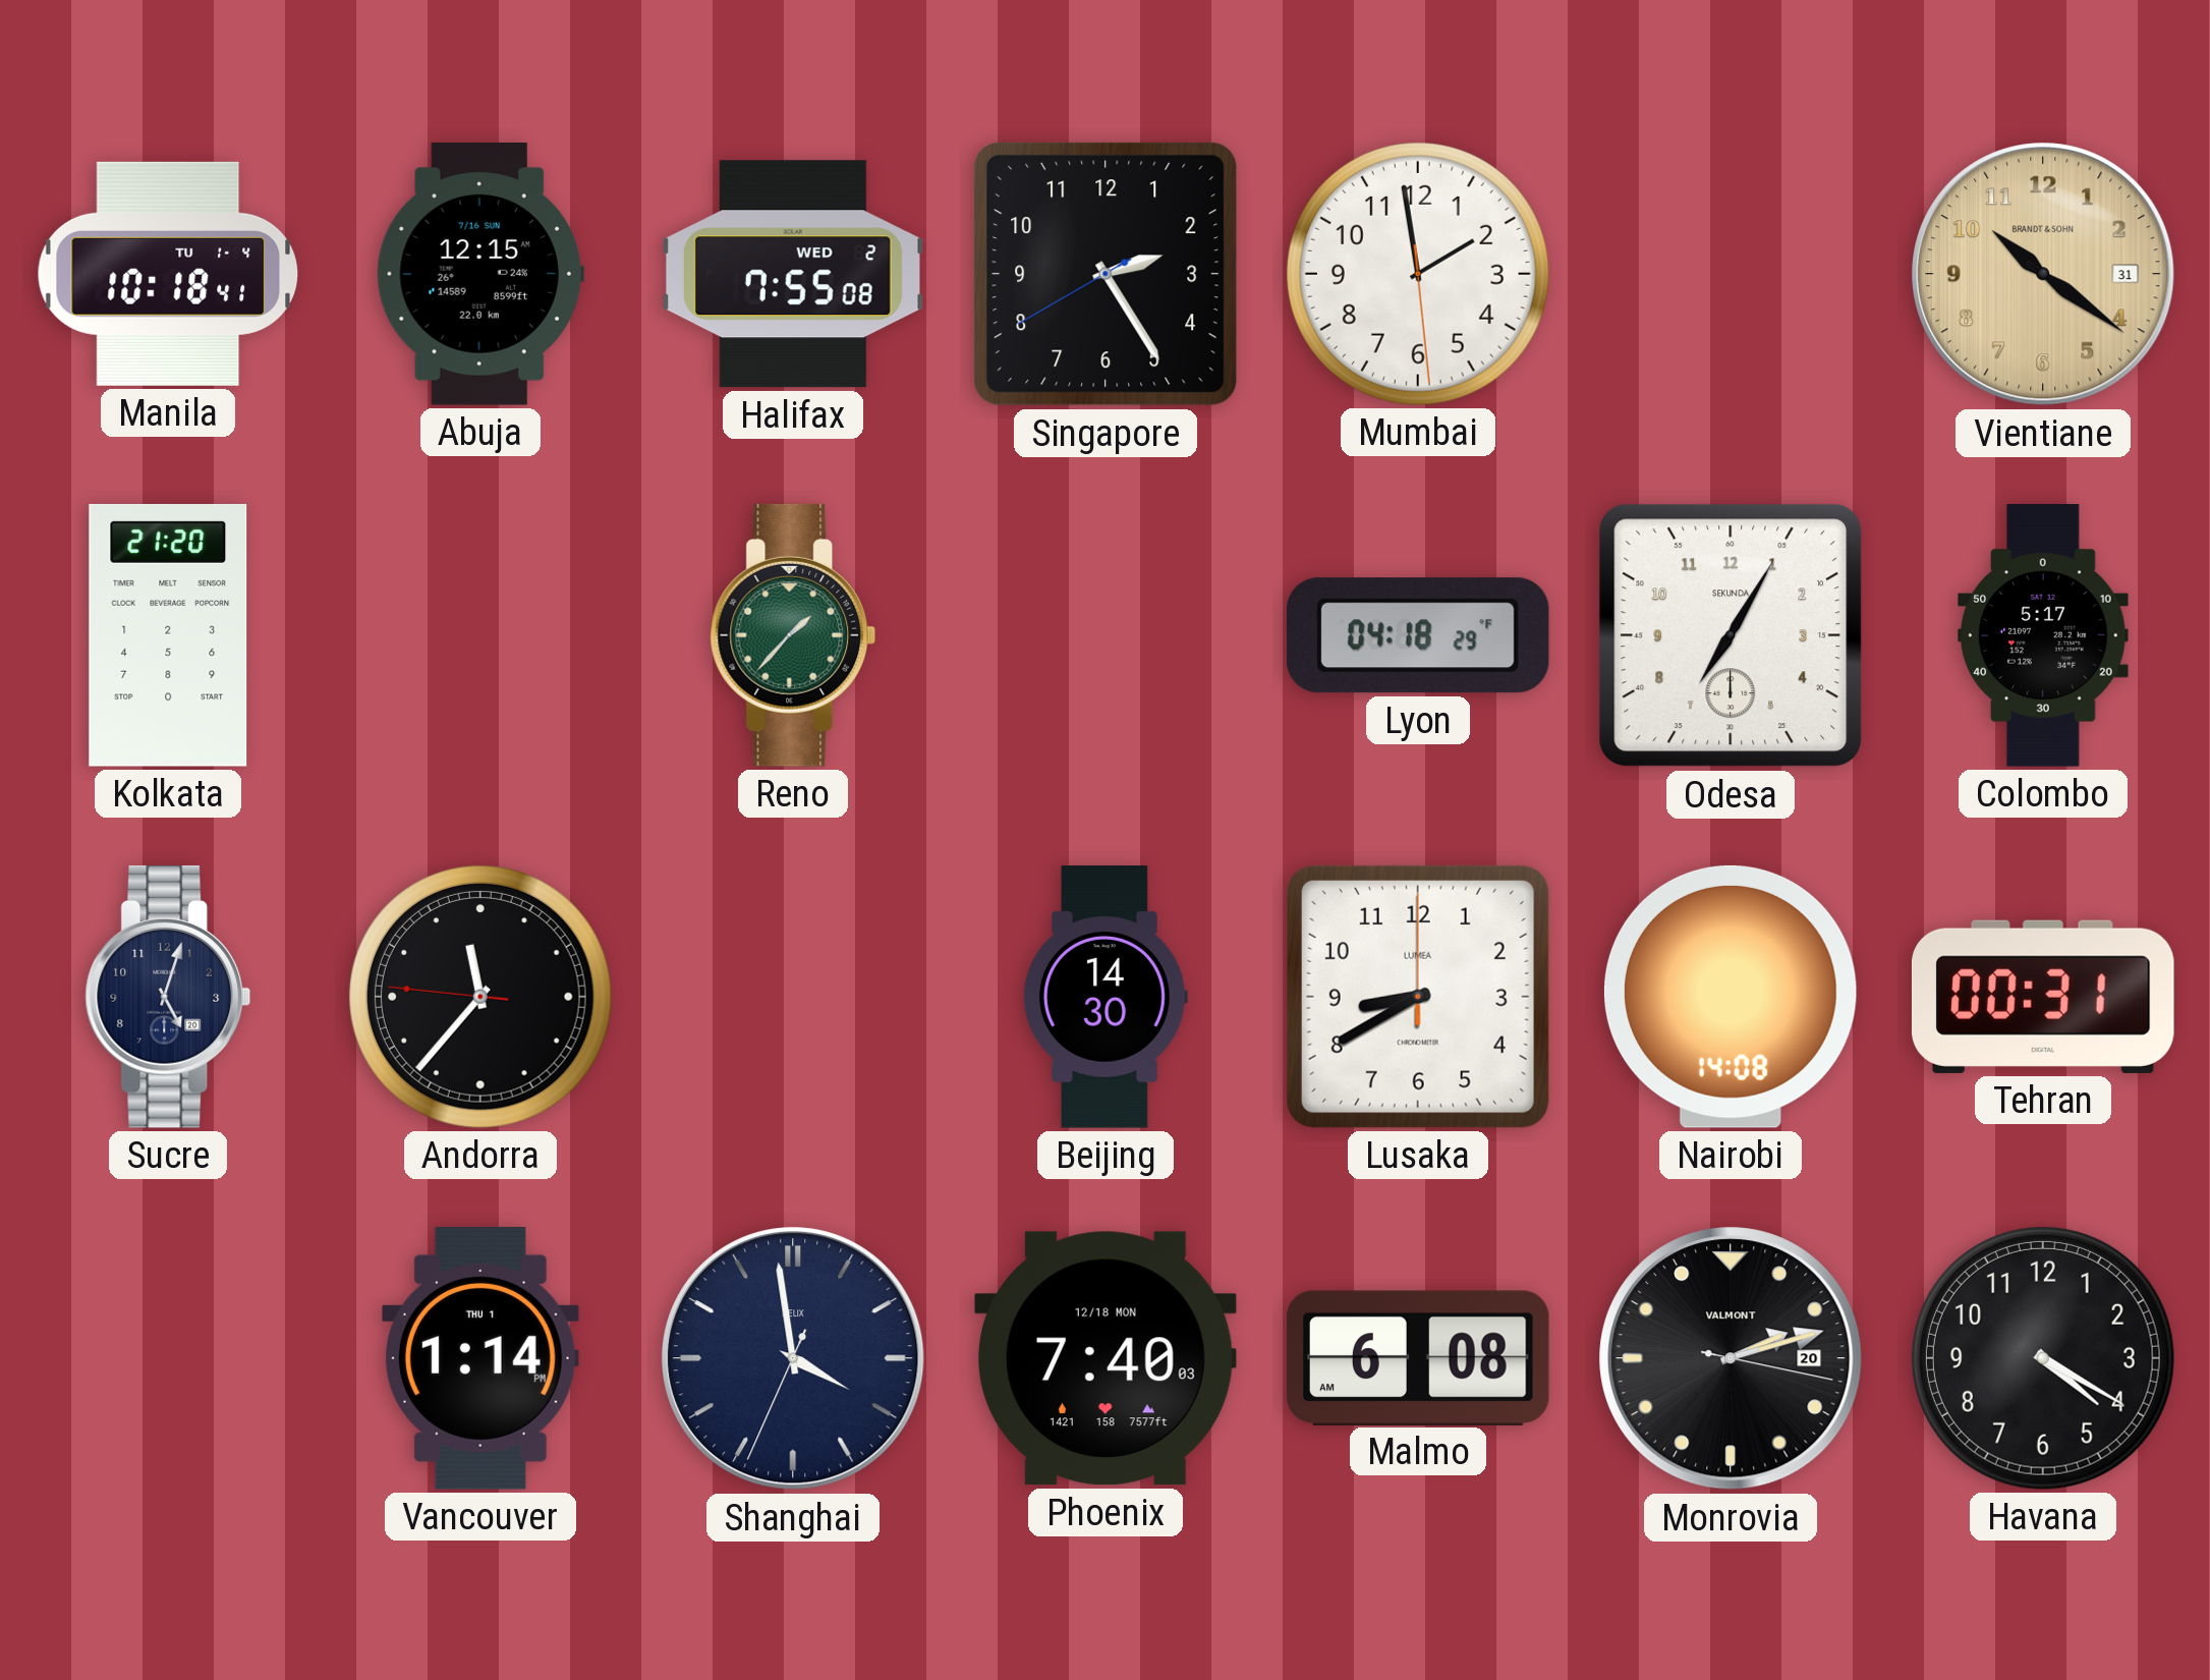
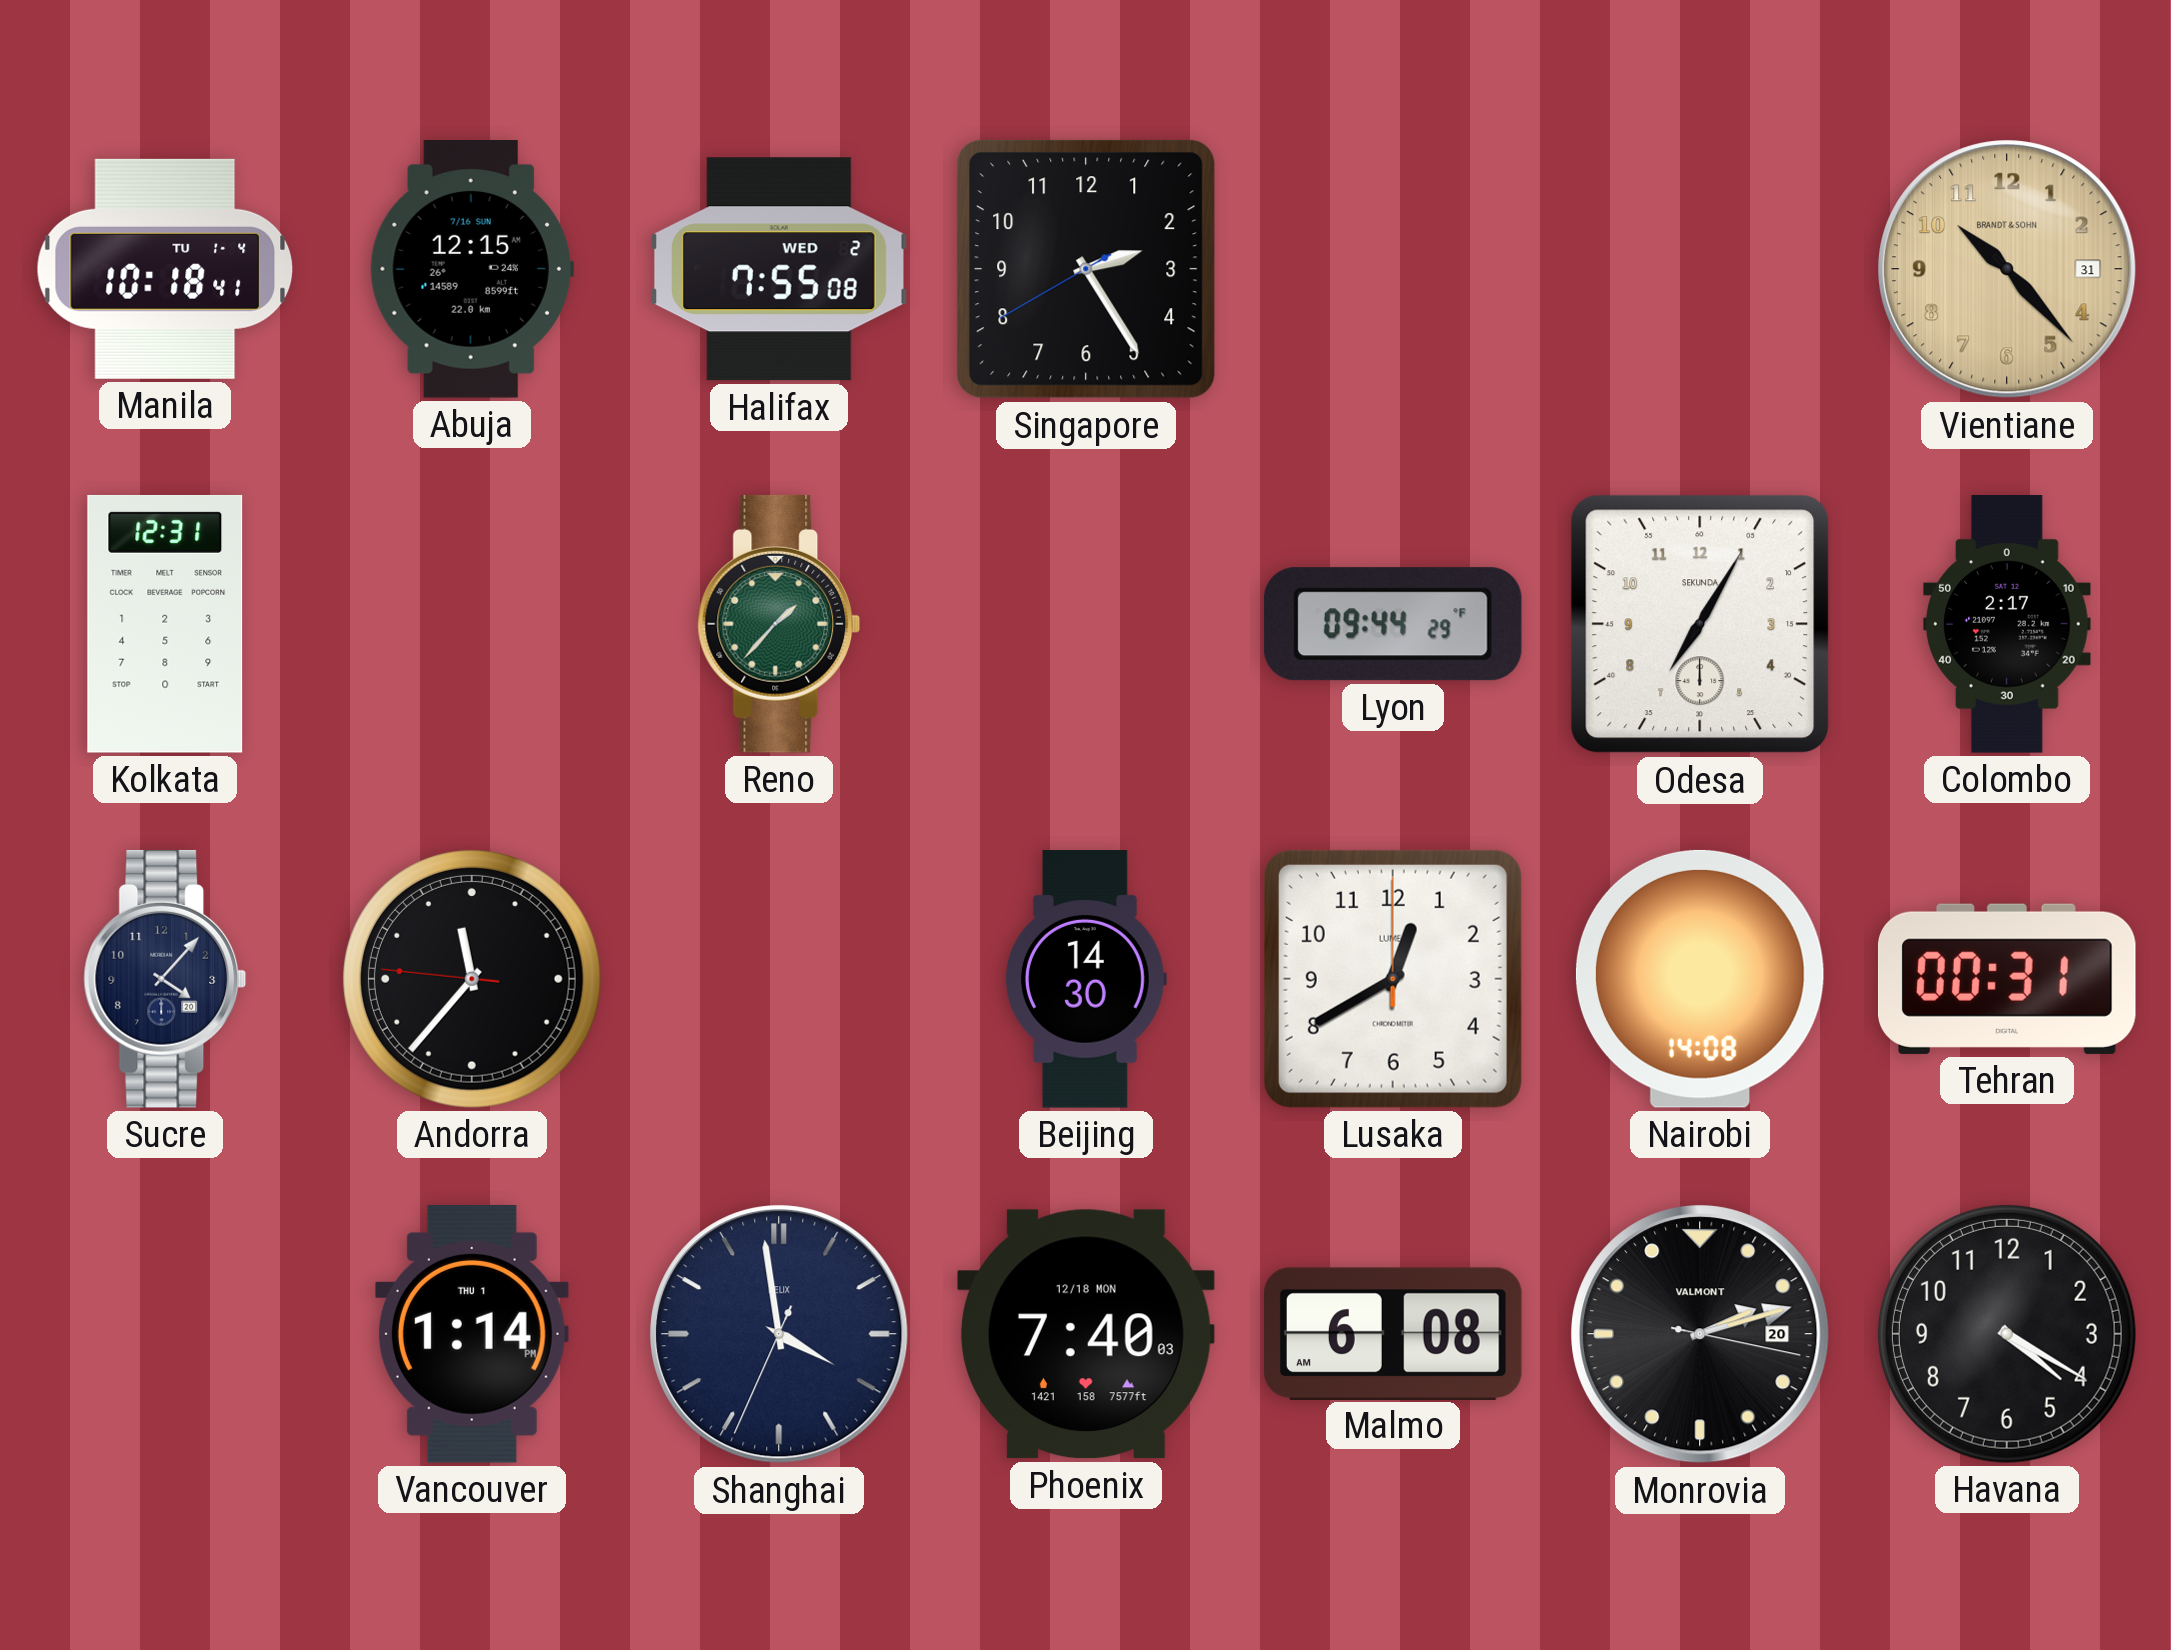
Mumbai: 1:58 -> none (1418, 274)
Vientiane: 10:21 -> 10:23 (2007, 269)
Kolkata: 21:20 -> 12:31 (165, 624)
Lyon: 04:18 -> 09:44 (1393, 624)
Colombo: 5:17 -> 2:17 (2008, 624)
Sucre: 5:03 -> 4:07 (165, 979)
Lusaka: 8:40 -> 12:40 (1393, 979)
